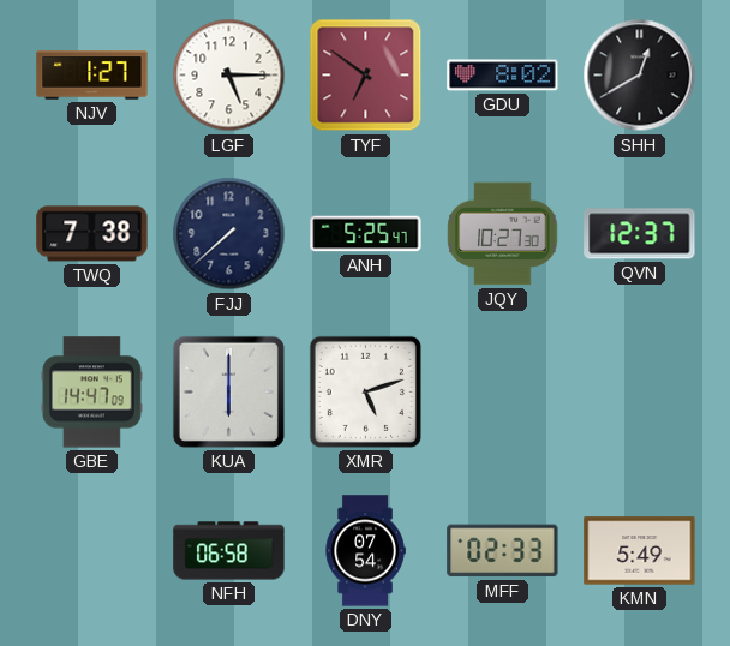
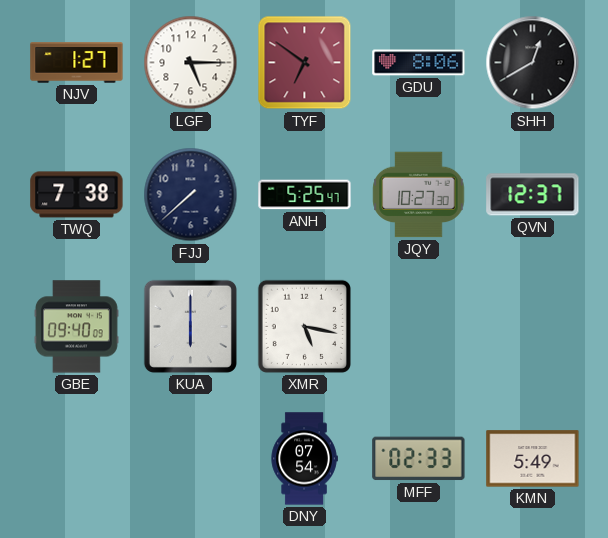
GDU: 8:02 -> 8:06 (419, 63)
GBE: 14:47 -> 09:40 (76, 327)
XMR: 5:12 -> 5:17 (304, 326)
NFH: 06:58 -> none (229, 551)
